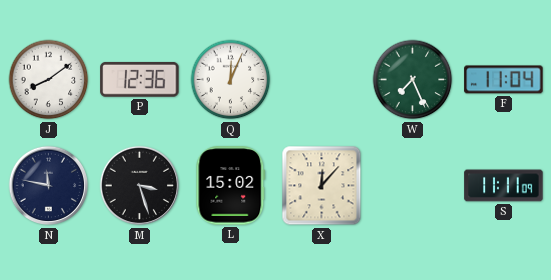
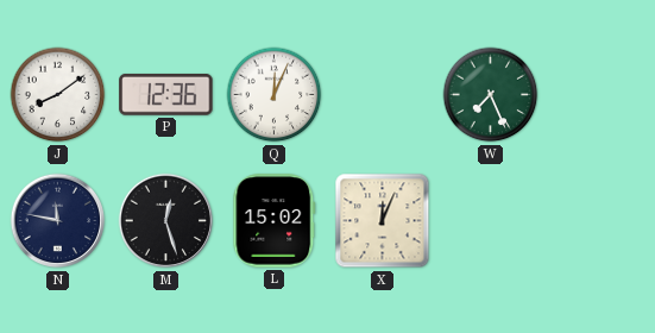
F: 11:04 -> none (504, 80)
M: 3:27 -> 12:27 (166, 221)
X: 12:07 -> 12:04 (383, 221)
S: 11:11 -> none (504, 186)
